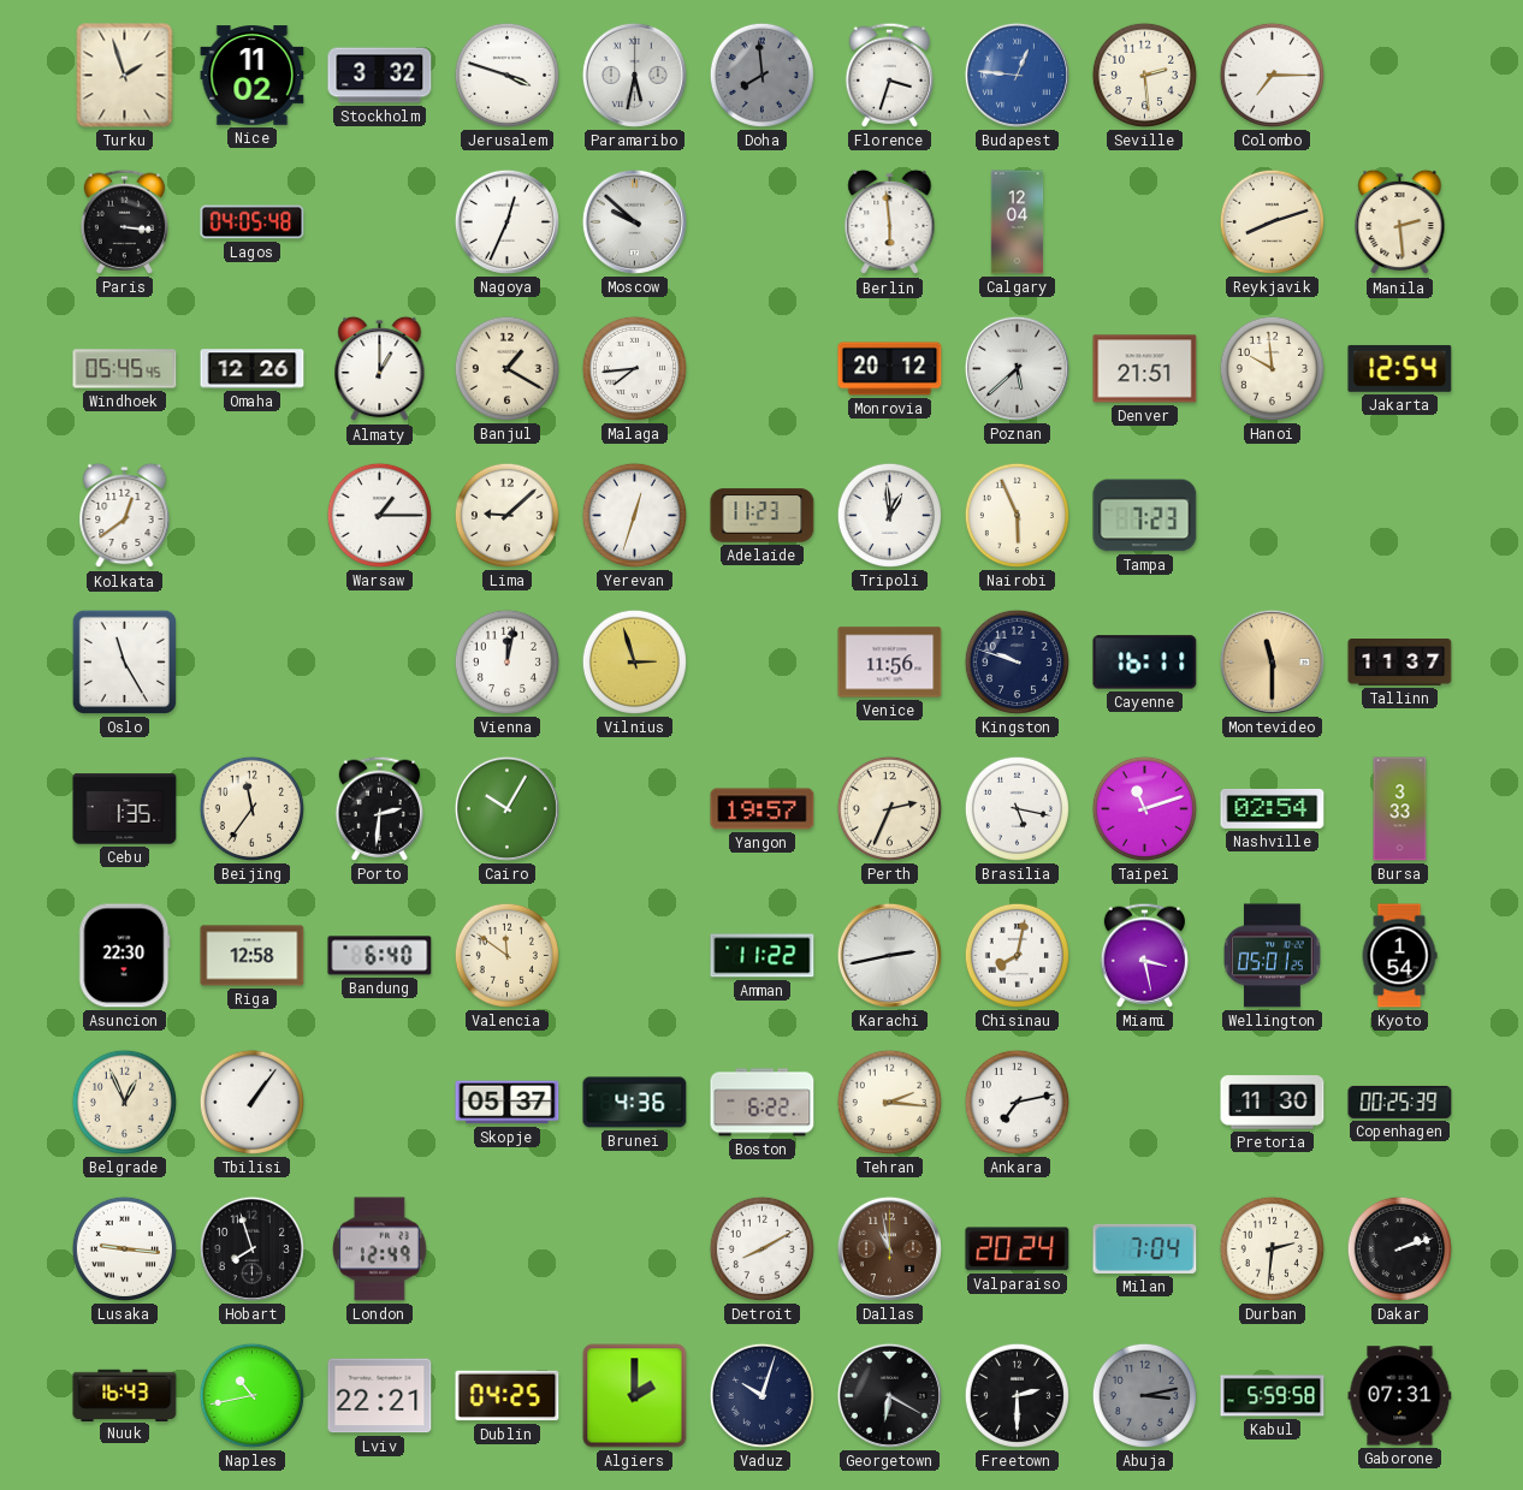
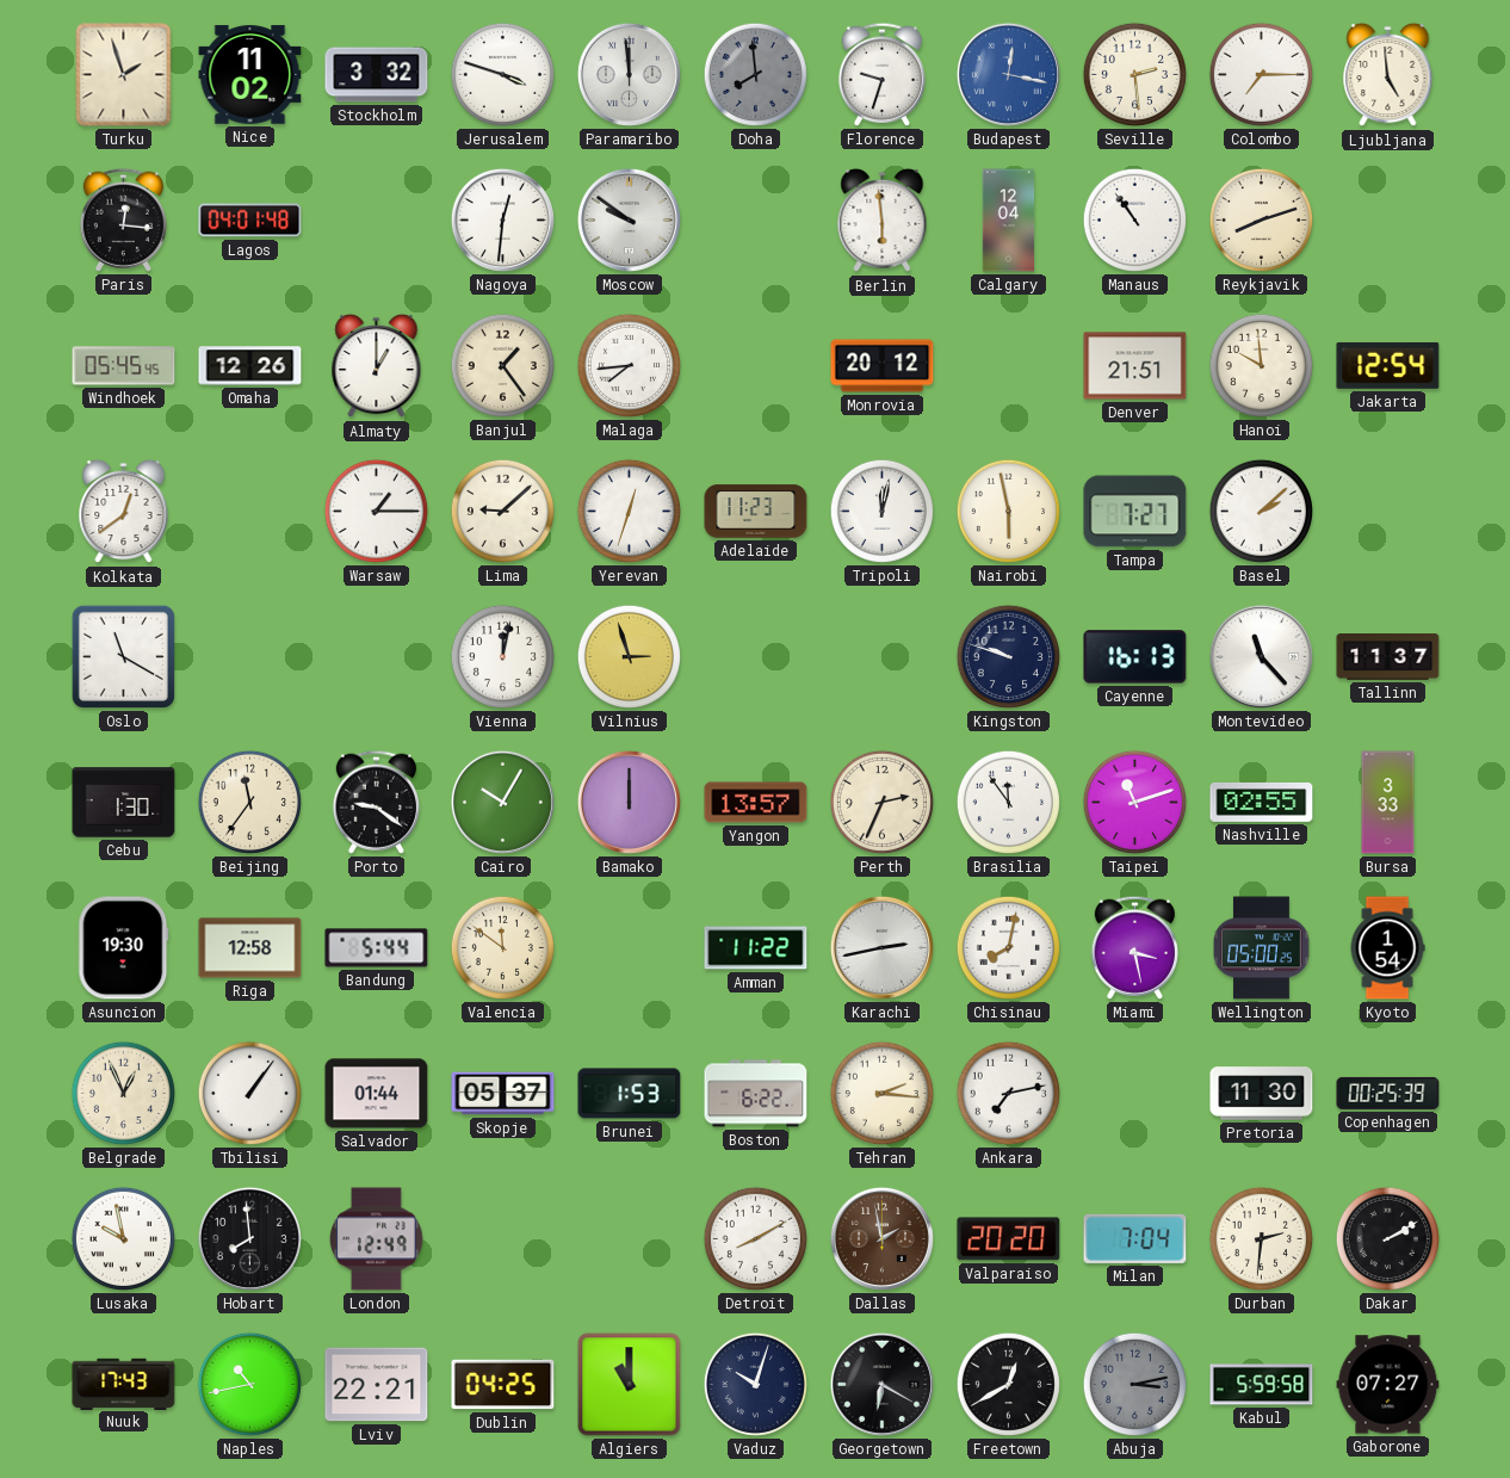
Paramaribo: 5:32 -> 11:59 (629, 74)
Florence: 3:33 -> 9:33 (881, 74)
Budapest: 12:46 -> 12:17 (1008, 74)
Ljubljana: none -> 4:59 (1388, 75)
Paris: 3:16 -> 12:16 (123, 219)
Lagos: 04:05 -> 04:01 (250, 221)
Nagoya: 12:34 -> 12:31 (502, 219)
Moscow: 9:52 -> 9:51 (629, 219)
Manaus: none -> 10:54 (1134, 219)
Manila: 2:29 -> none (1400, 222)
Banjul: 1:20 -> 1:24 (502, 365)
Poznan: 5:38 -> none (1017, 368)
Tripoli: 12:59 -> 12:02 (881, 511)
Nairobi: 5:56 -> 5:58 (1008, 511)
Tampa: 7:23 -> 7:27 (1135, 512)
Basel: none -> 2:08 (1261, 511)
Oslo: 11:25 -> 11:20 (123, 656)
Venice: 11:56 -> none (890, 663)
Cayenne: 16:11 -> 16:13 (1135, 657)
Montevideo: 11:30 -> 11:23 (1261, 656)
Montevideo dial: champagne -> white (1261, 656)
Cebu: 1:35 -> 1:30 (124, 803)
Porto: 2:31 -> 9:21 (376, 802)
Bamako: none -> 12:00 (629, 802)
Yangon: 19:57 -> 13:57 (756, 803)
Brasilia: 5:17 -> 11:54 (1008, 802)
Nashville: 02:54 -> 02:55 (1262, 802)
Asuncion: 22:30 -> 19:30 (124, 948)
Bandung: 6:40 -> 5:44 (377, 948)
Wellington: 05:01 -> 05:00 (1262, 948)
Salvador: none -> 01:44 (377, 1094)
Brunei: 4:36 -> 1:53 (630, 1094)
Lusaka: 9:16 -> 9:58 (123, 1238)
Hobart: 7:57 -> 7:59 (249, 1238)
Dallas: 10:58 -> 1:58 (881, 1238)
Valparaiso: 20:24 -> 20:20 (1009, 1239)
Dakar: 2:12 -> 2:10 (1387, 1238)
Nuuk: 16:43 -> 17:43 (124, 1384)
Algiers: 2:00 -> 11:00 (630, 1385)
Freetown: 2:30 -> 12:40 (1008, 1384)
Gaborone: 07:31 -> 07:27 (1388, 1385)
